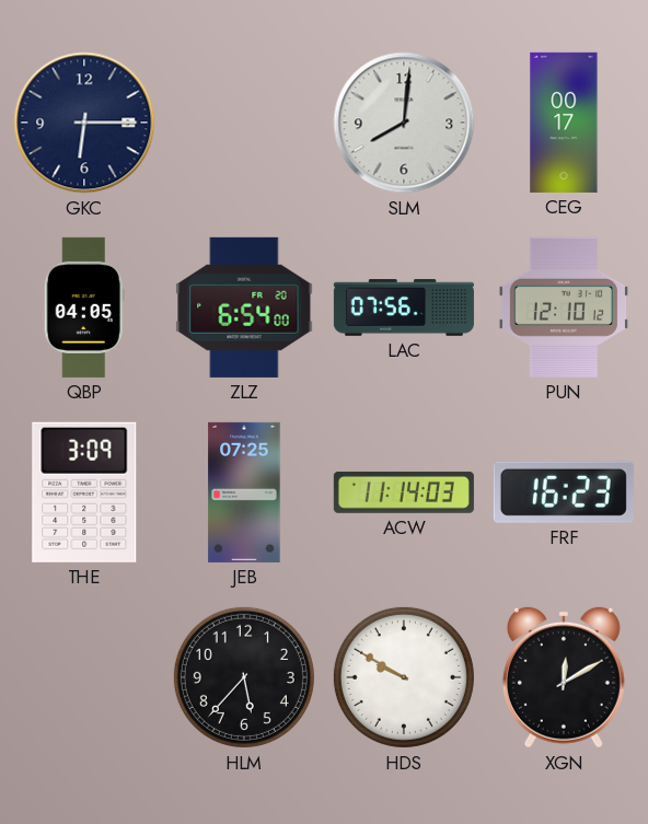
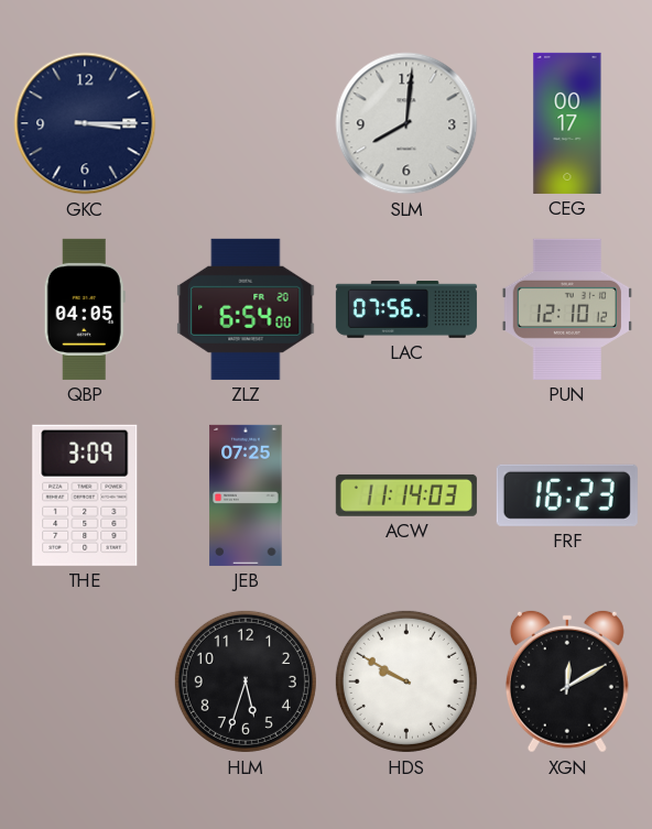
GKC: 6:15 -> 3:15 (85, 123)
HLM: 5:37 -> 5:33 (246, 681)
